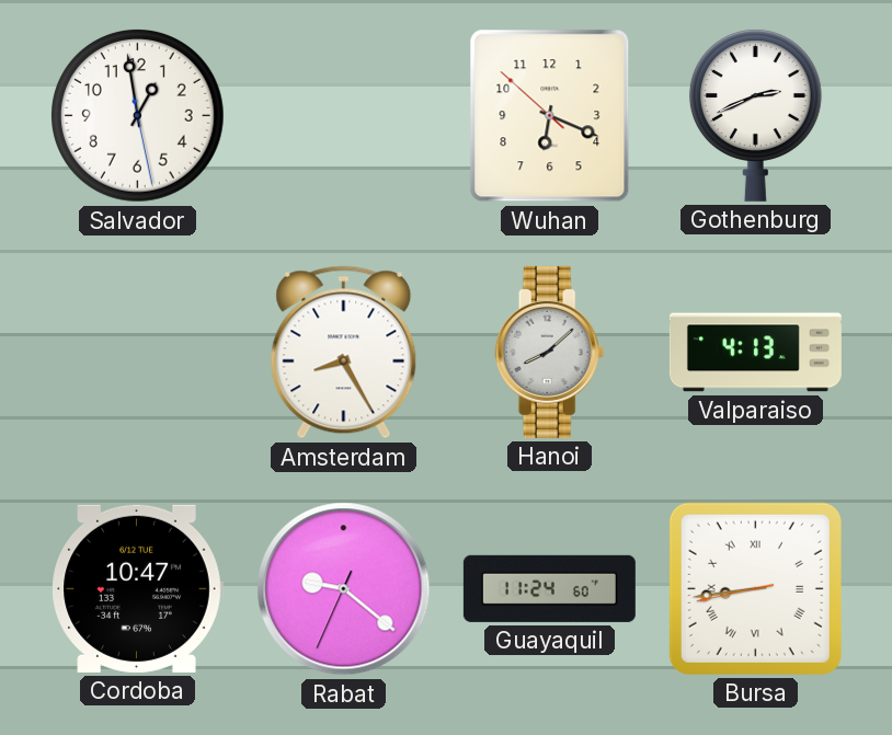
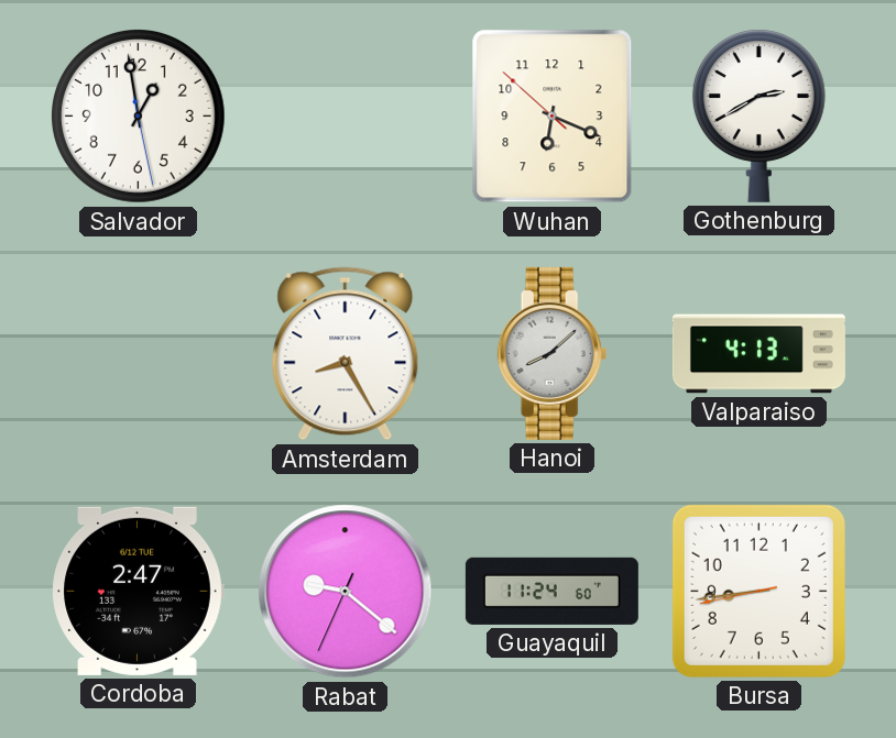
Gothenburg: 2:41 -> 2:40 (758, 115)
Cordoba: 10:47 -> 2:47 (138, 591)
Bursa numerals: Roman -> Arabic (758, 591)
